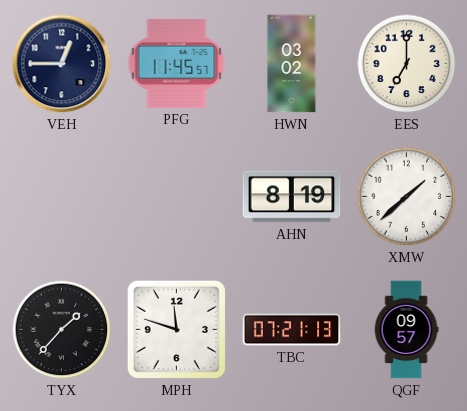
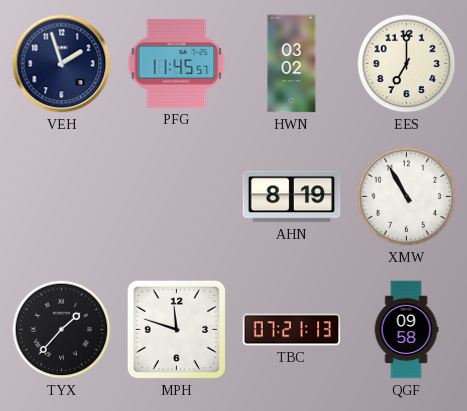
VEH: 12:45 -> 1:57 (62, 64)
XMW: 1:38 -> 10:55 (407, 197)
QGF: 09:57 -> 09:58 (406, 330)
